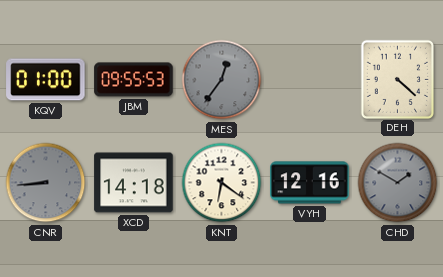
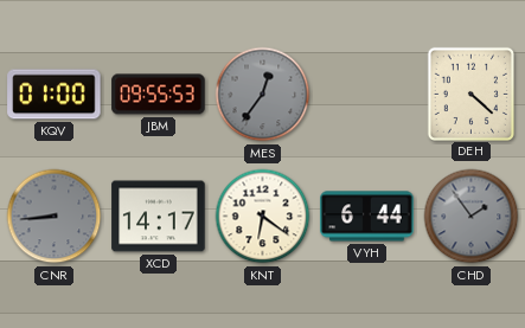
XCD: 14:18 -> 14:17 (159, 217)
VYH: 12:16 -> 6:44 (367, 217)
CHD: 1:50 -> 1:54 (472, 217)
